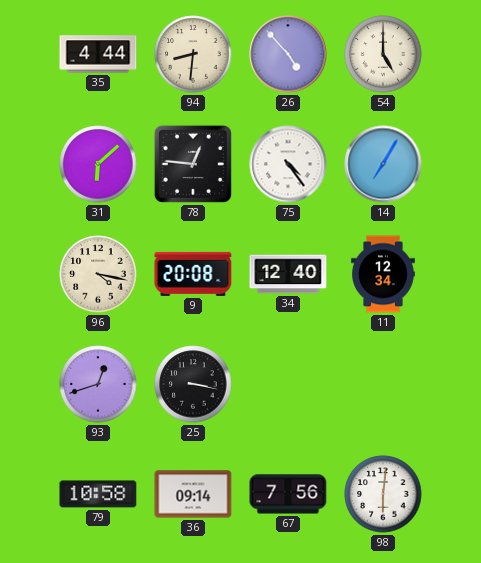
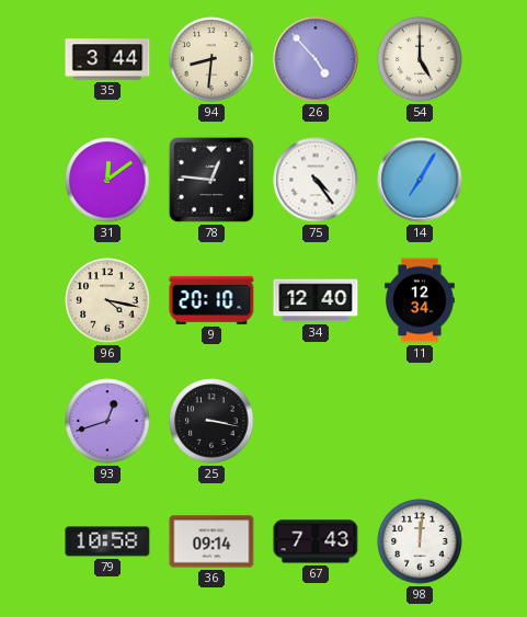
35: 4:44 -> 3:44 (107, 59)
31: 6:08 -> 12:09 (107, 180)
9: 20:08 -> 20:10 (211, 300)
67: 7:56 -> 7:43 (316, 541)
98: 6:01 -> 12:01 (420, 541)
